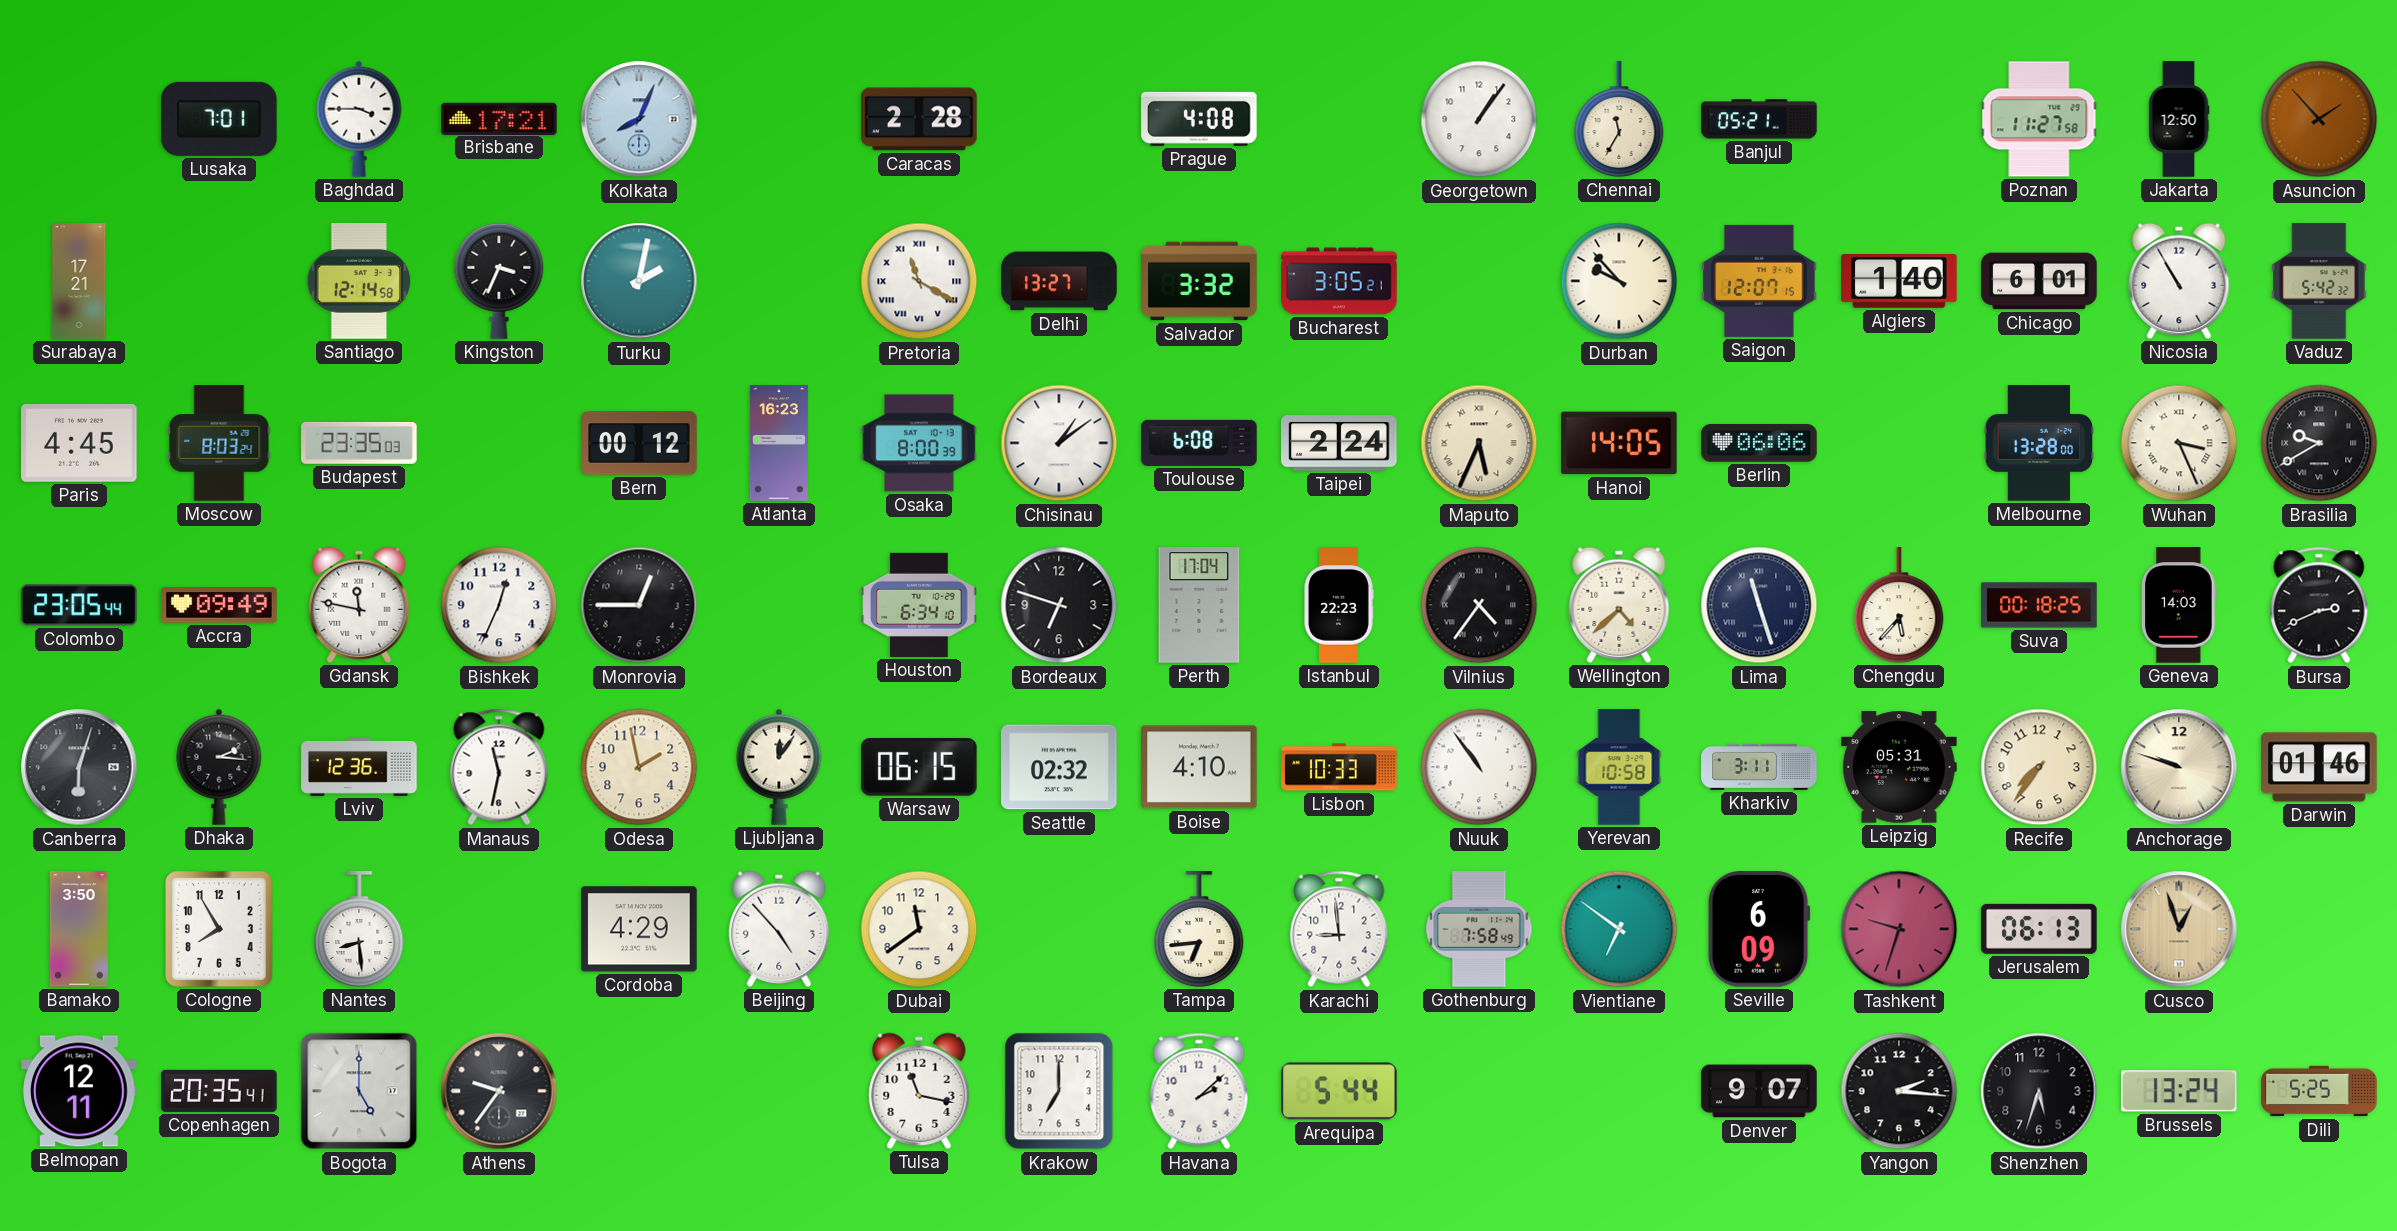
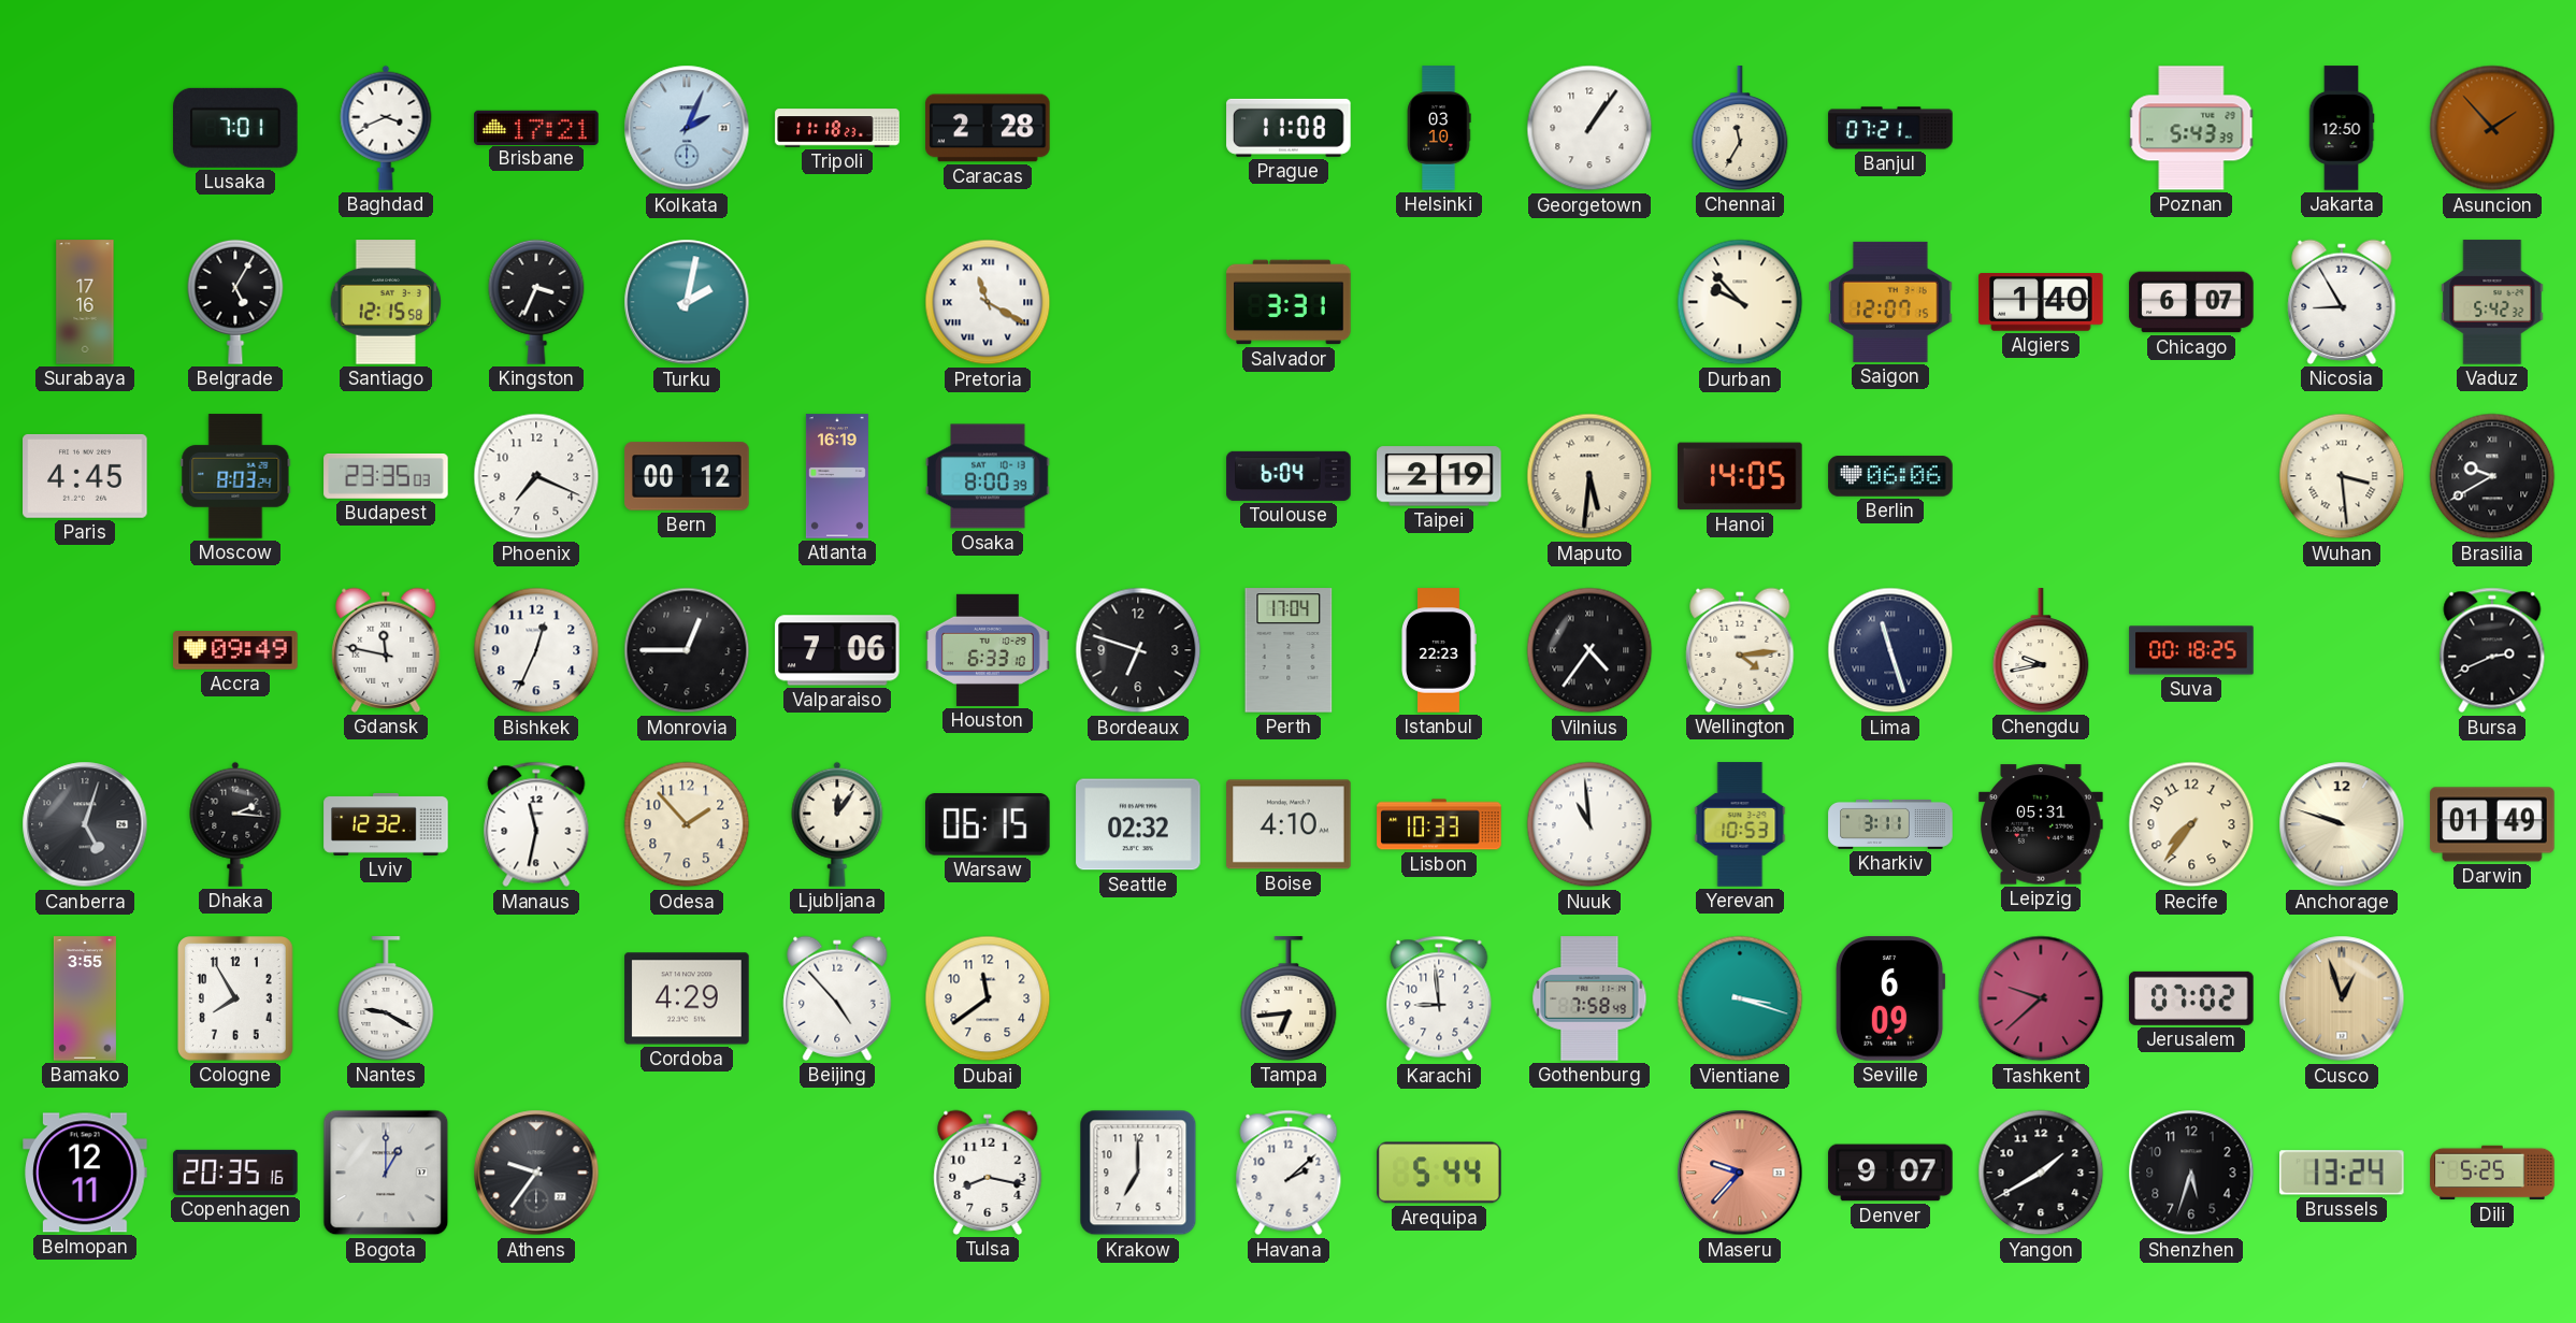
Baghdad: 3:45 -> 3:41 (386, 128)
Kolkata: 8:04 -> 2:04 (687, 128)
Tripoli: none -> 11:18 (837, 128)
Prague: 4:08 -> 11:08 (1289, 128)
Helsinki: none -> 03:10 (1439, 128)
Banjul: 05:21 -> 07:21 (1890, 128)
Poznan: 11:27 -> 5:43 (2191, 128)
Surabaya: 17:21 -> 17:16 (85, 302)
Belgrade: none -> 5:05 (235, 302)
Santiago: 12:14 -> 12:15 (386, 302)
Delhi: 13:27 -> none (1059, 281)
Salvador: 3:32 -> 3:31 (1289, 302)
Bucharest: 3:05 -> none (1339, 281)
Chicago: 6:01 -> 6:07 (2191, 302)
Nicosia: 10:55 -> 8:55 (2342, 302)
Phoenix: none -> 7:19 (536, 476)
Atlanta: 16:23 -> 16:19 (837, 476)
Chisinau: 1:09 -> none (1059, 443)
Toulouse: 6:08 -> 6:04 (1289, 476)
Taipei: 2:24 -> 2:19 (1439, 476)
Maputo: 5:34 -> 5:31 (1589, 476)
Melbourne: 13:28 -> none (2039, 443)
Wuhan: 3:26 -> 3:29 (2342, 476)
Colombo: 23:05 -> none (79, 605)
Valparaiso: none -> 7:06 (837, 650)
Houston: 6:34 -> 6:33 (988, 650)
Wellington: 4:38 -> 4:14 (1740, 650)
Chengdu: 5:37 -> 9:43 (2041, 650)
Geneva: 14:03 -> none (2180, 605)
Canberra: 6:03 -> 5:03 (85, 824)
Lviv: 12:36 -> 12:32 (386, 824)
Odesa: 1:58 -> 1:53 (687, 824)
Nuuk: 10:54 -> 10:59 (1589, 824)
Yerevan: 10:58 -> 10:53 (1740, 824)
Darwin: 01:46 -> 01:49 (2492, 824)
Bamako: 3:50 -> 3:55 (85, 998)
Nantes: 8:29 -> 9:20 (386, 998)
Vientiane: 6:51 -> 3:18 (1740, 998)
Tashkent: 9:33 -> 9:38 (2041, 998)
Jerusalem: 06:13 -> 07:02 (2191, 998)
Copenhagen: 20:35:41 -> 20:35:16 (235, 1173)
Bogota: 5:00 -> 1:00 (386, 1173)
Tulsa: 11:17 -> 8:17 (988, 1173)
Maseru: none -> 9:37 (1740, 1173)
Yangon: 2:16 -> 1:40 (2041, 1173)
